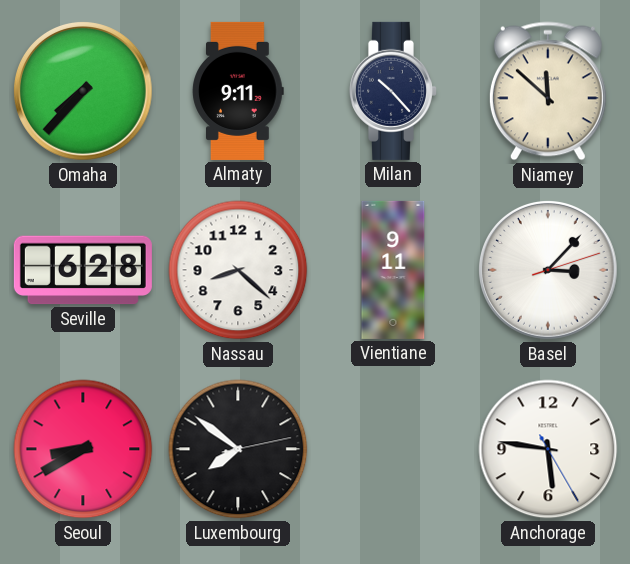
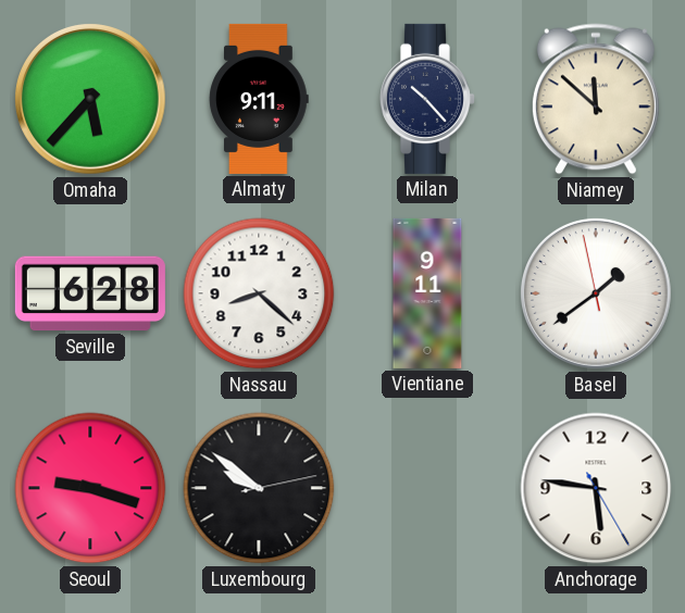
Omaha: 7:37 -> 5:37 (91, 100)
Basel: 3:07 -> 1:38 (597, 295)
Seoul: 8:40 -> 9:18 (90, 488)
Luxembourg: 7:51 -> 9:51 (259, 488)
